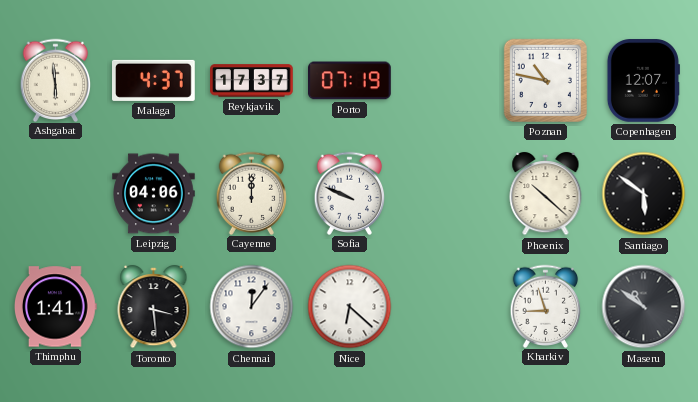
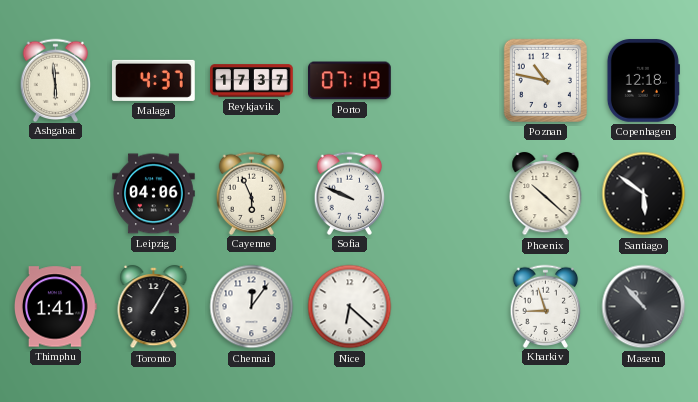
Copenhagen: 12:07 -> 12:18 (643, 81)
Cayenne: 12:00 -> 5:56 (252, 193)
Toronto: 3:29 -> 1:05 (154, 307)
Maseru: 10:51 -> 10:53 (644, 307)
